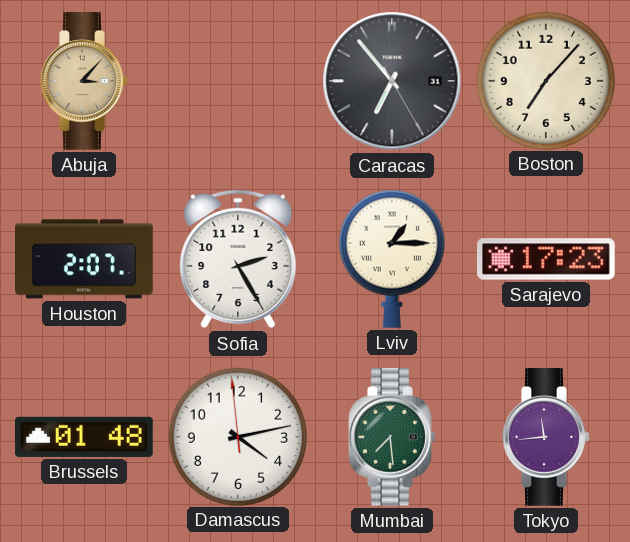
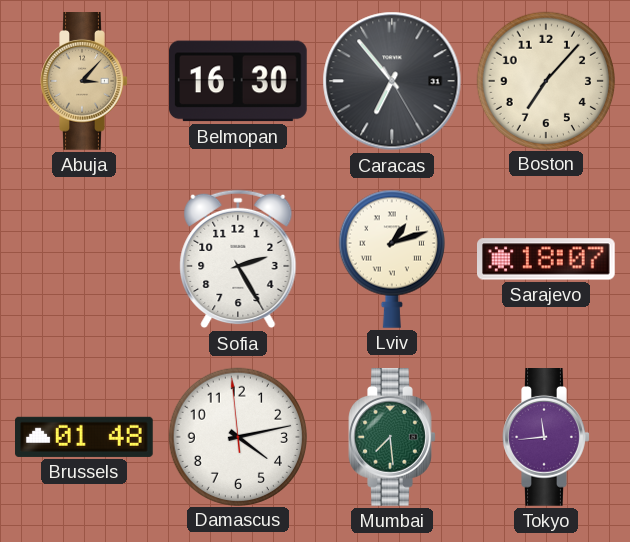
Belmopan: none -> 16:30 (239, 81)
Houston: 2:07 -> none (85, 259)
Lviv: 1:15 -> 1:12 (392, 259)
Sarajevo: 17:23 -> 18:07 (547, 259)
